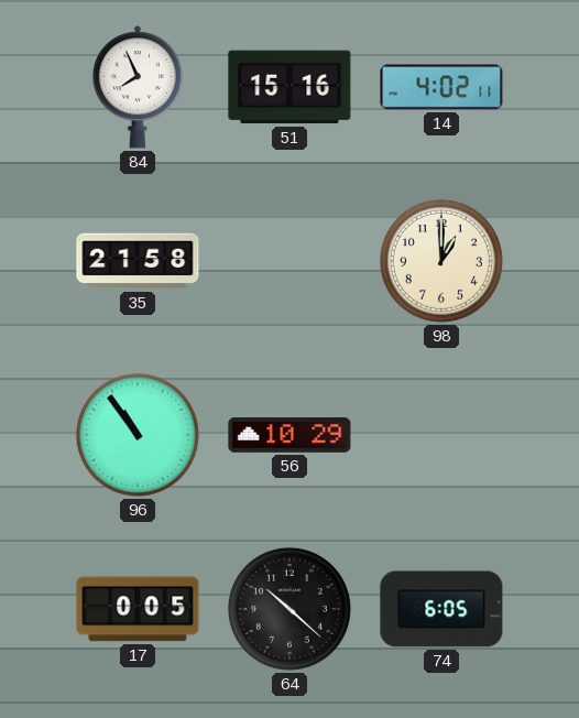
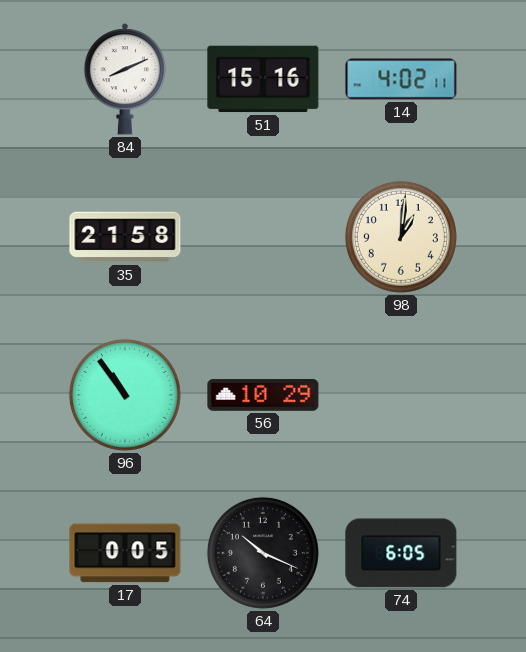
84: 7:56 -> 8:11 (125, 79)
98: 1:00 -> 1:01 (401, 237)
64: 10:22 -> 10:19 (263, 553)
